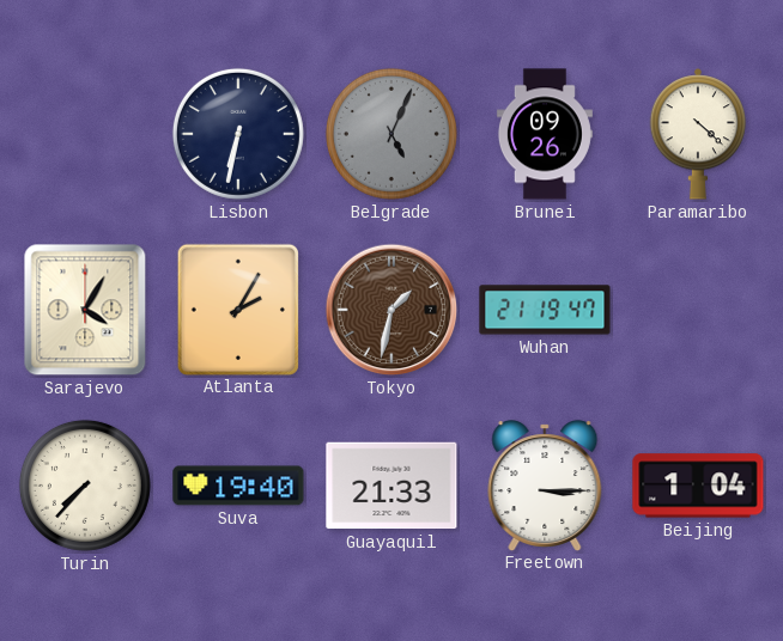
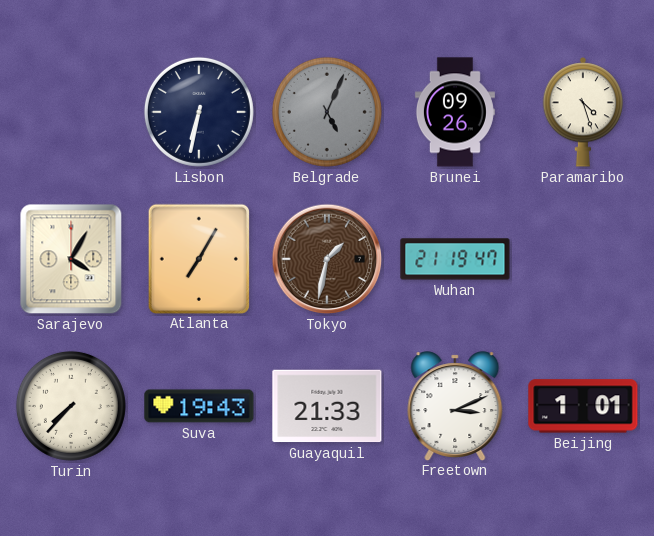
Paramaribo: 4:22 -> 4:27 (583, 112)
Atlanta: 2:05 -> 7:05 (199, 258)
Suva: 19:40 -> 19:43 (199, 406)
Freetown: 3:15 -> 3:11 (455, 406)
Beijing: 1:04 -> 1:01 (583, 406)
